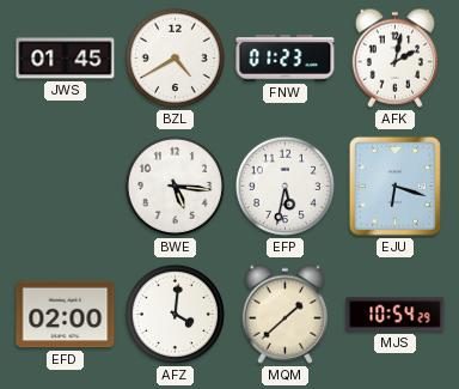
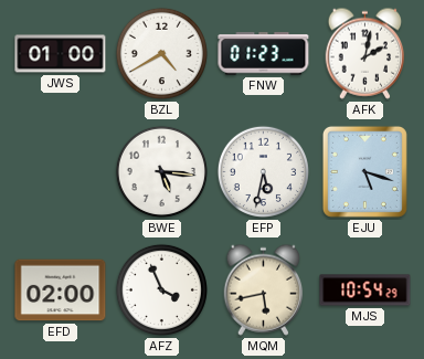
JWS: 01:45 -> 01:00 (61, 54)
EJU: 6:18 -> 5:18 (364, 171)
AFZ: 4:01 -> 3:56 (161, 289)
MQM: 1:38 -> 5:43 (264, 289)
